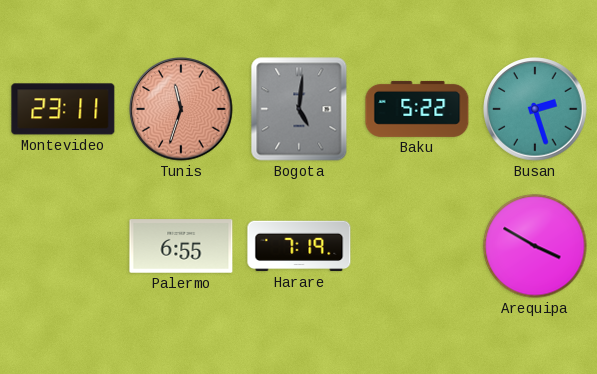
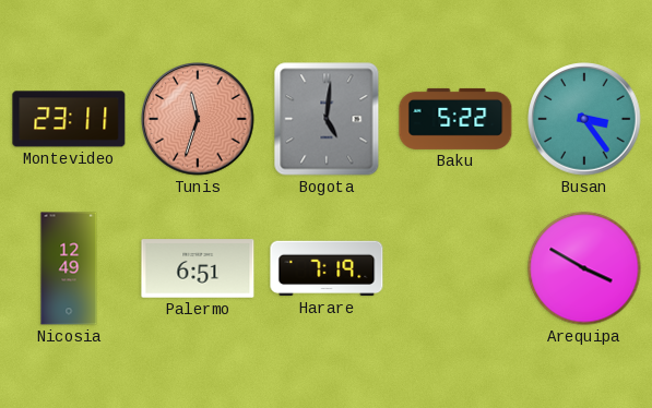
Busan: 2:27 -> 3:24 (584, 119)
Nicosia: none -> 12:49 (69, 268)
Palermo: 6:55 -> 6:51 (198, 268)
